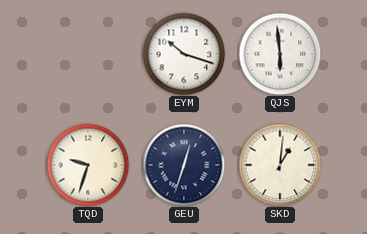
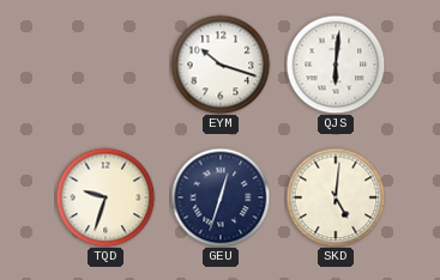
QJS: 5:59 -> 6:01 (336, 65)
SKD: 1:01 -> 5:01 (336, 197)
